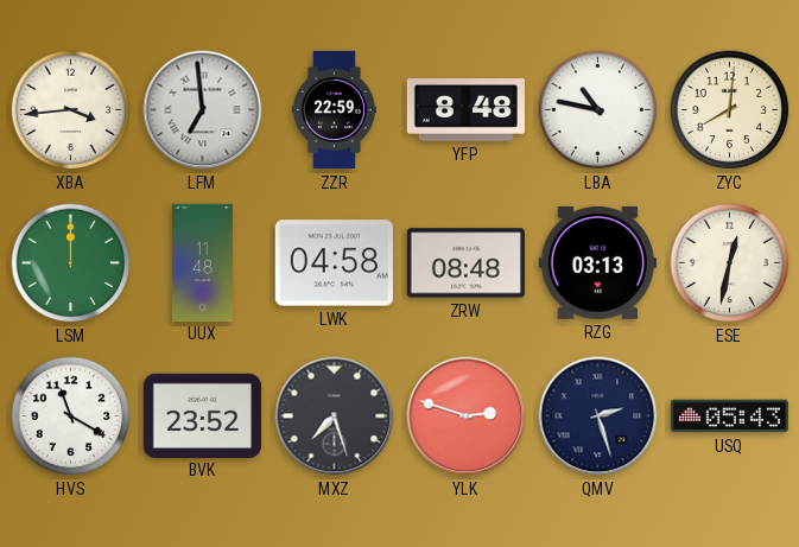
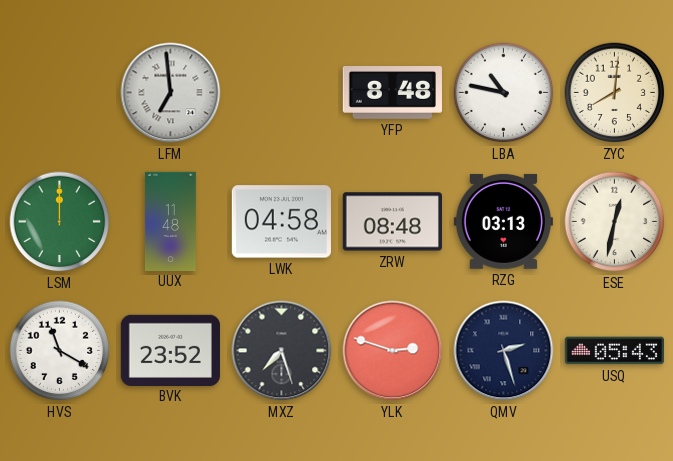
XBA: 3:44 -> none (71, 110)
ZZR: 22:59 -> none (335, 110)
